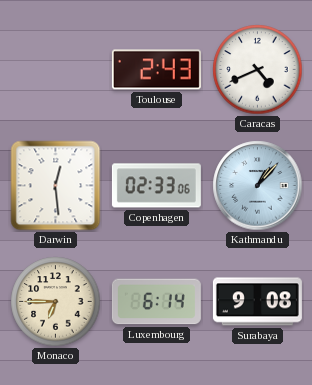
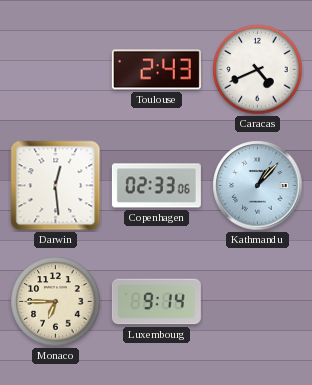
Luxembourg: 6:14 -> 9:14 (156, 302)
Surabaya: 9:08 -> none (257, 302)
